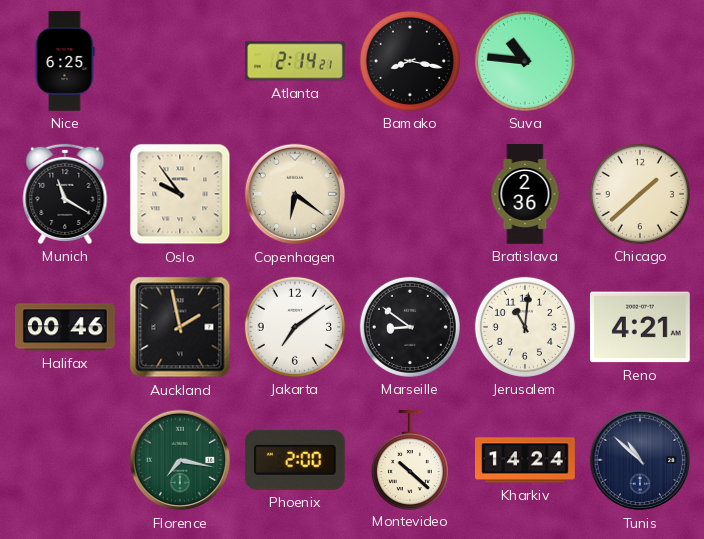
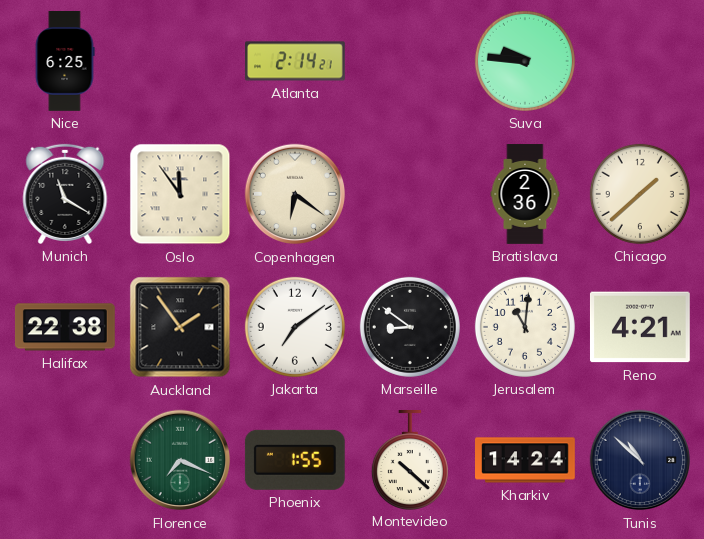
Bamako: 8:17 -> none (410, 61)
Suva: 10:46 -> 9:46 (525, 61)
Oslo: 9:54 -> 11:54 (180, 194)
Halifax: 00:46 -> 22:38 (65, 327)
Auckland: 1:58 -> 1:54 (180, 327)
Florence: 7:17 -> 7:19 (180, 460)
Phoenix: 2:00 -> 1:55 (295, 460)
